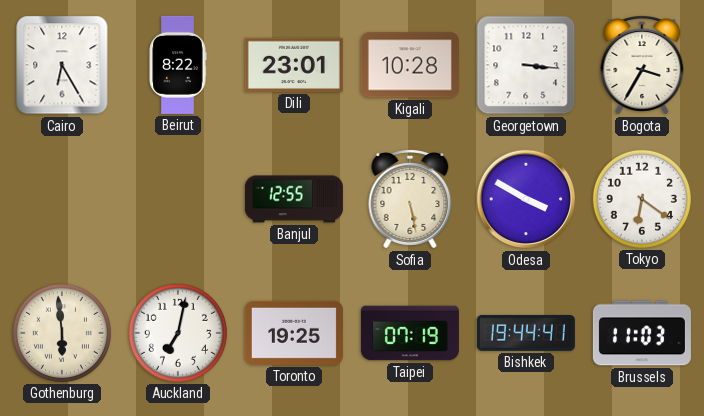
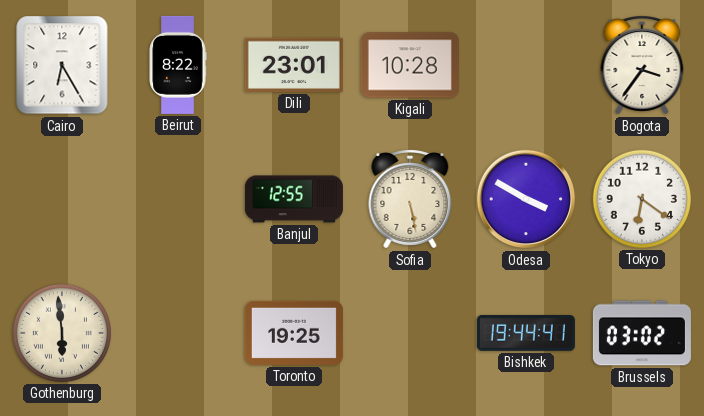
Georgetown: 3:16 -> none (526, 65)
Bogota: 3:35 -> 3:36 (642, 66)
Auckland: 7:02 -> none (178, 333)
Taipei: 07:19 -> none (410, 333)
Brussels: 11:03 -> 03:02 (642, 333)
